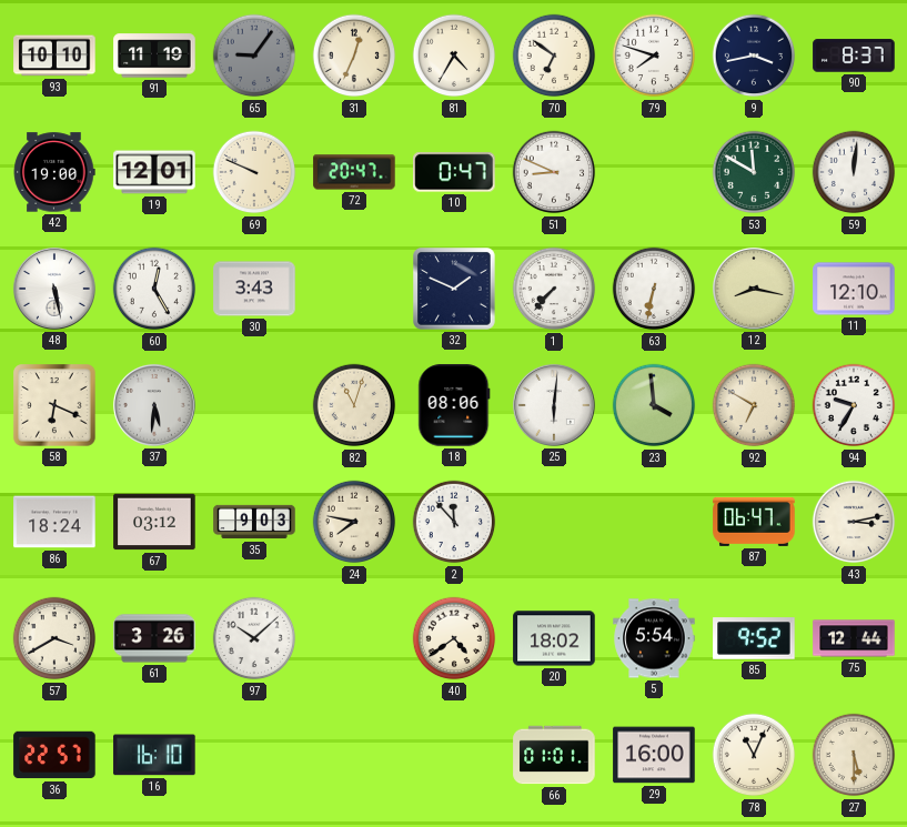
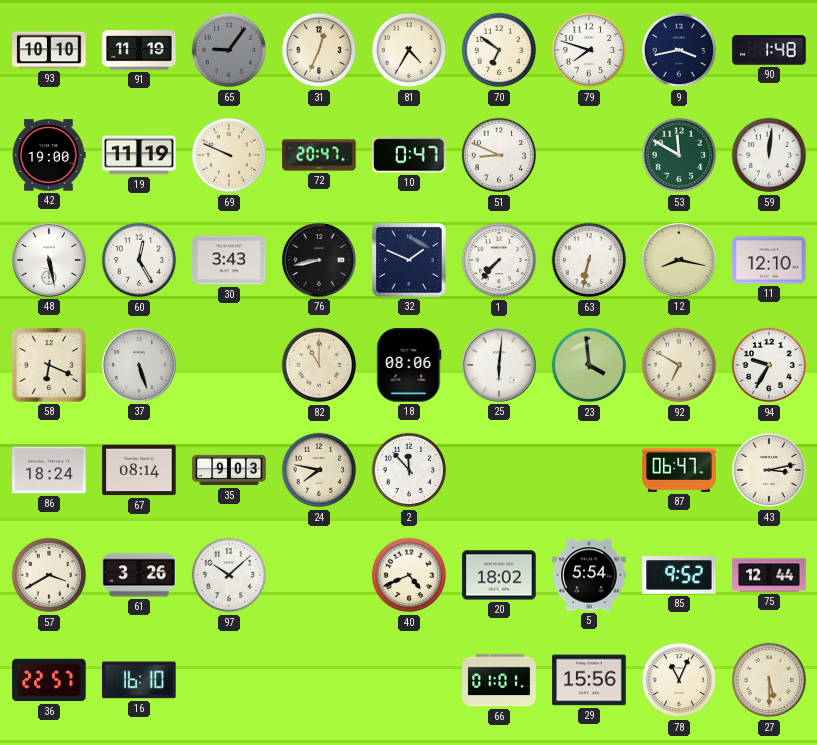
90: 8:37 -> 1:48 (769, 50)
19: 12:01 -> 11:19 (139, 155)
76: none -> 8:43 (319, 260)
37: 5:31 -> 5:27 (139, 365)
82: 11:03 -> 11:00 (319, 365)
67: 03:12 -> 08:14 (139, 470)
40: 4:39 -> 4:41 (409, 575)
29: 16:00 -> 15:56 (589, 680)
